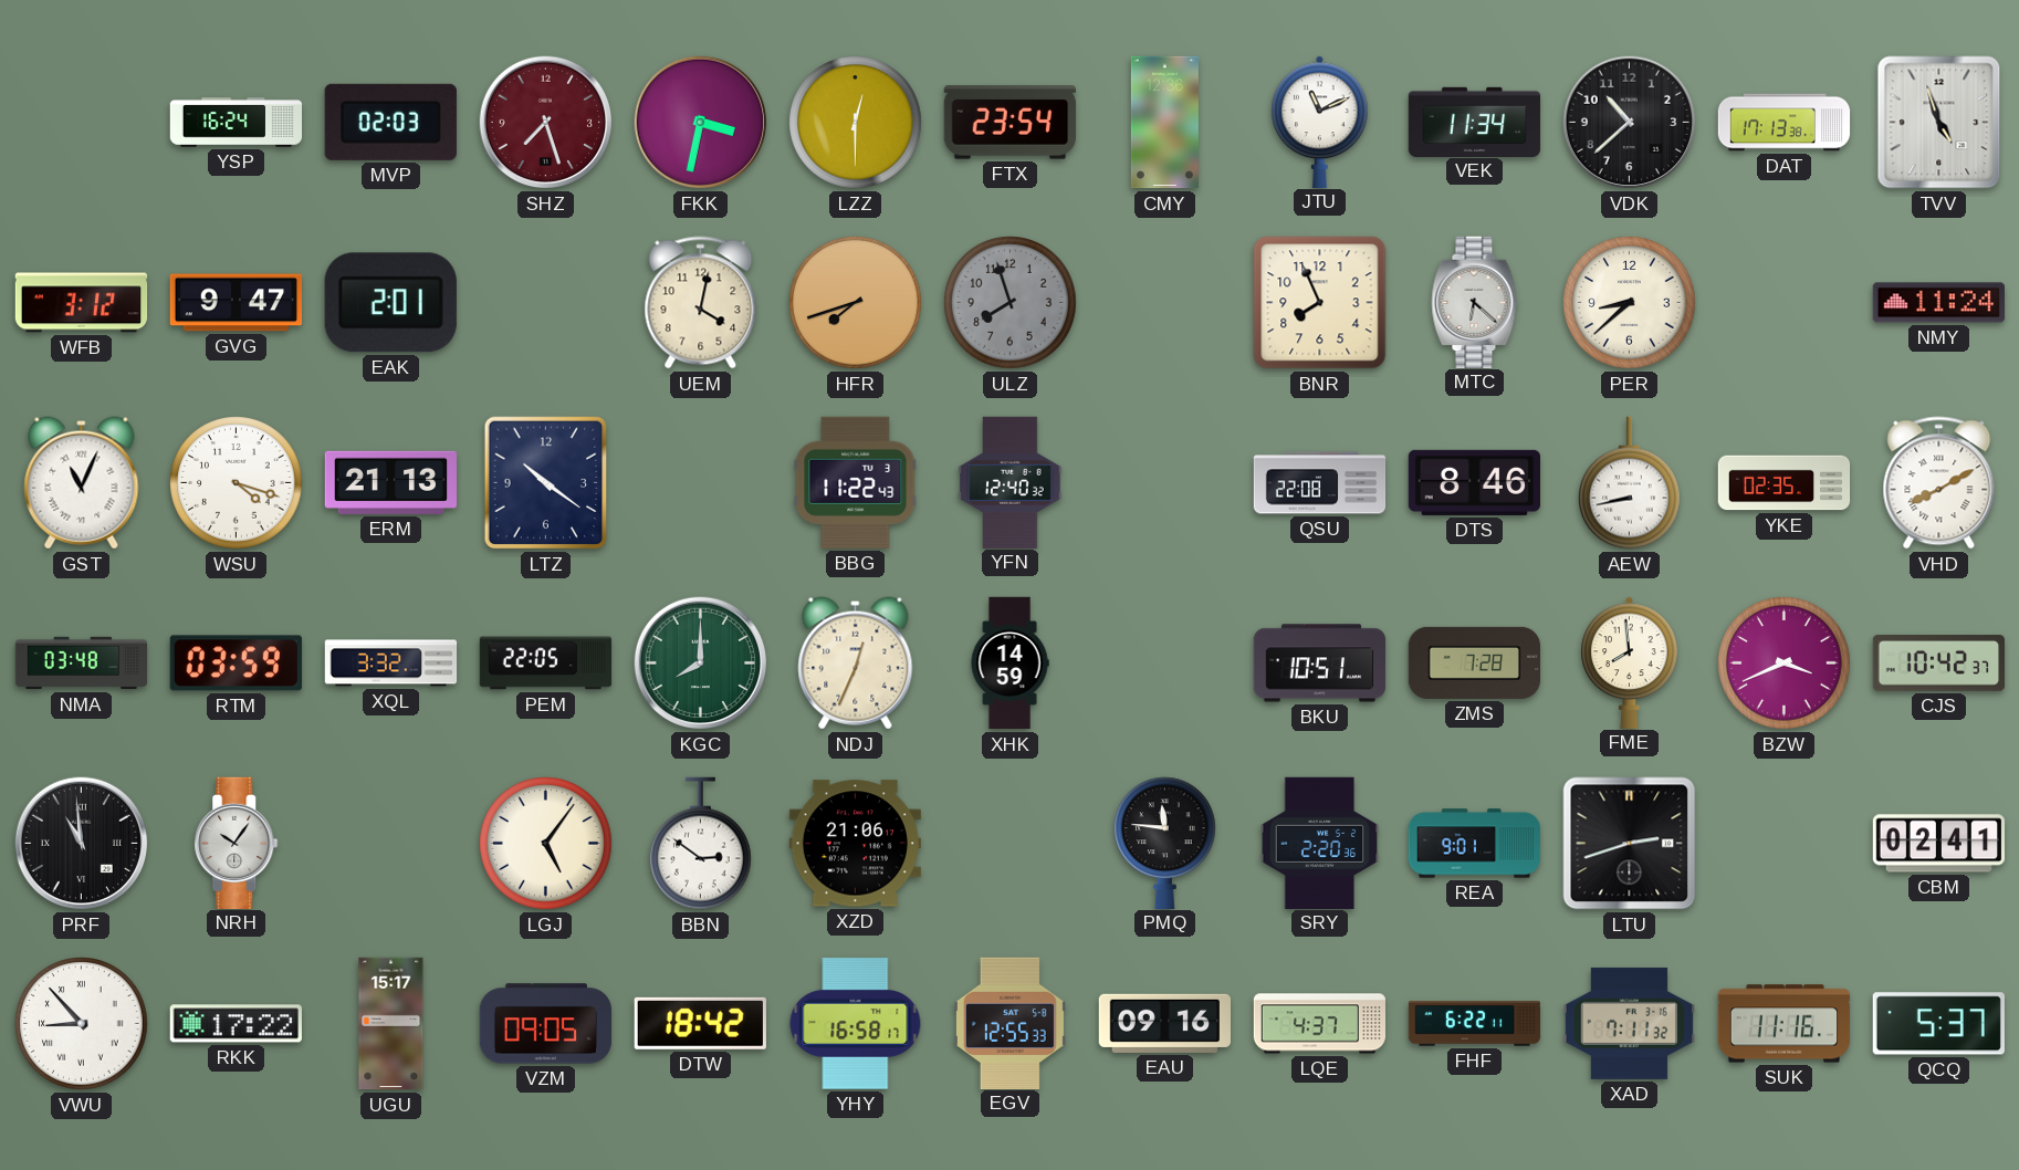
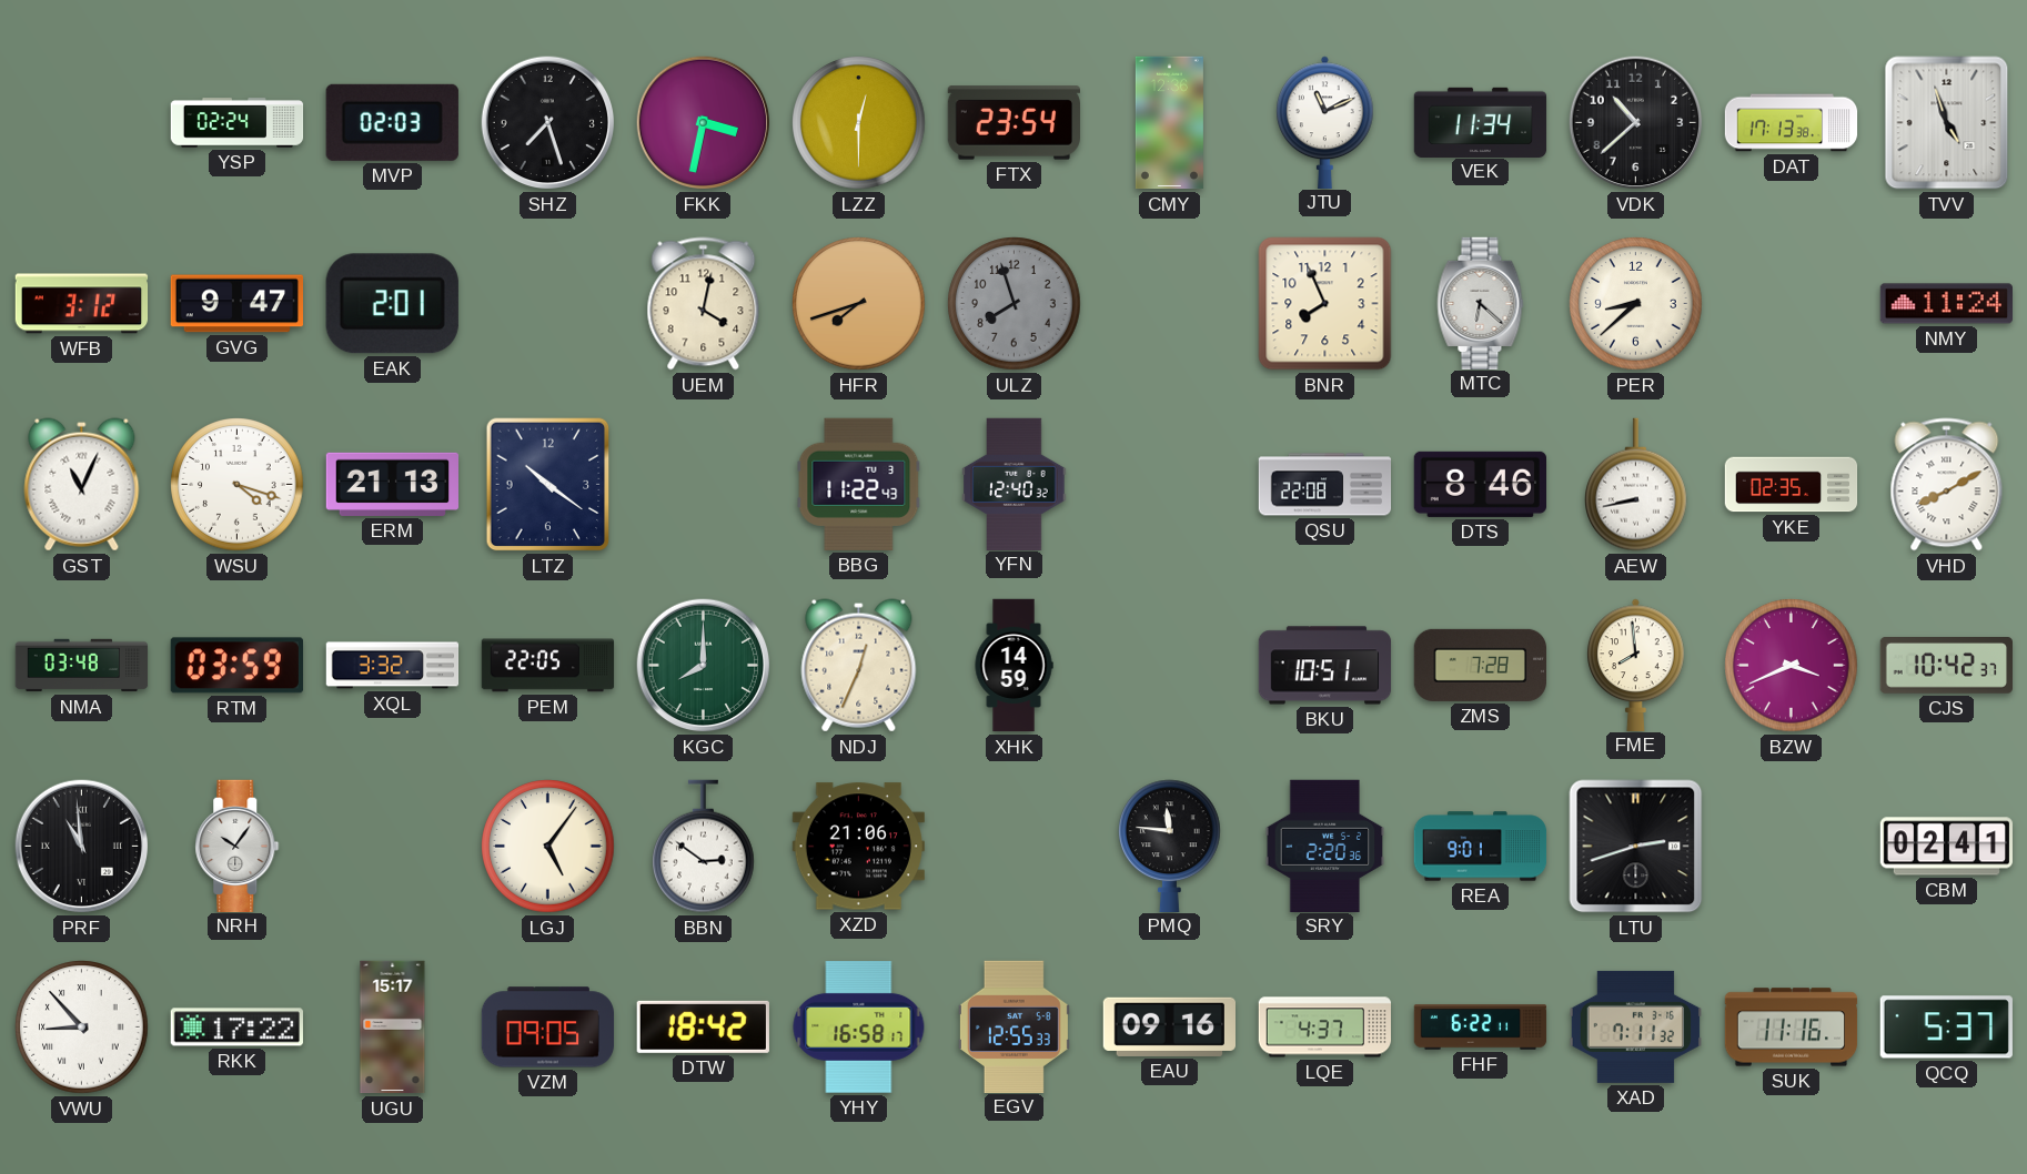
YSP: 16:24 -> 02:24 (238, 123)
SHZ dial: burgundy -> black (548, 123)
